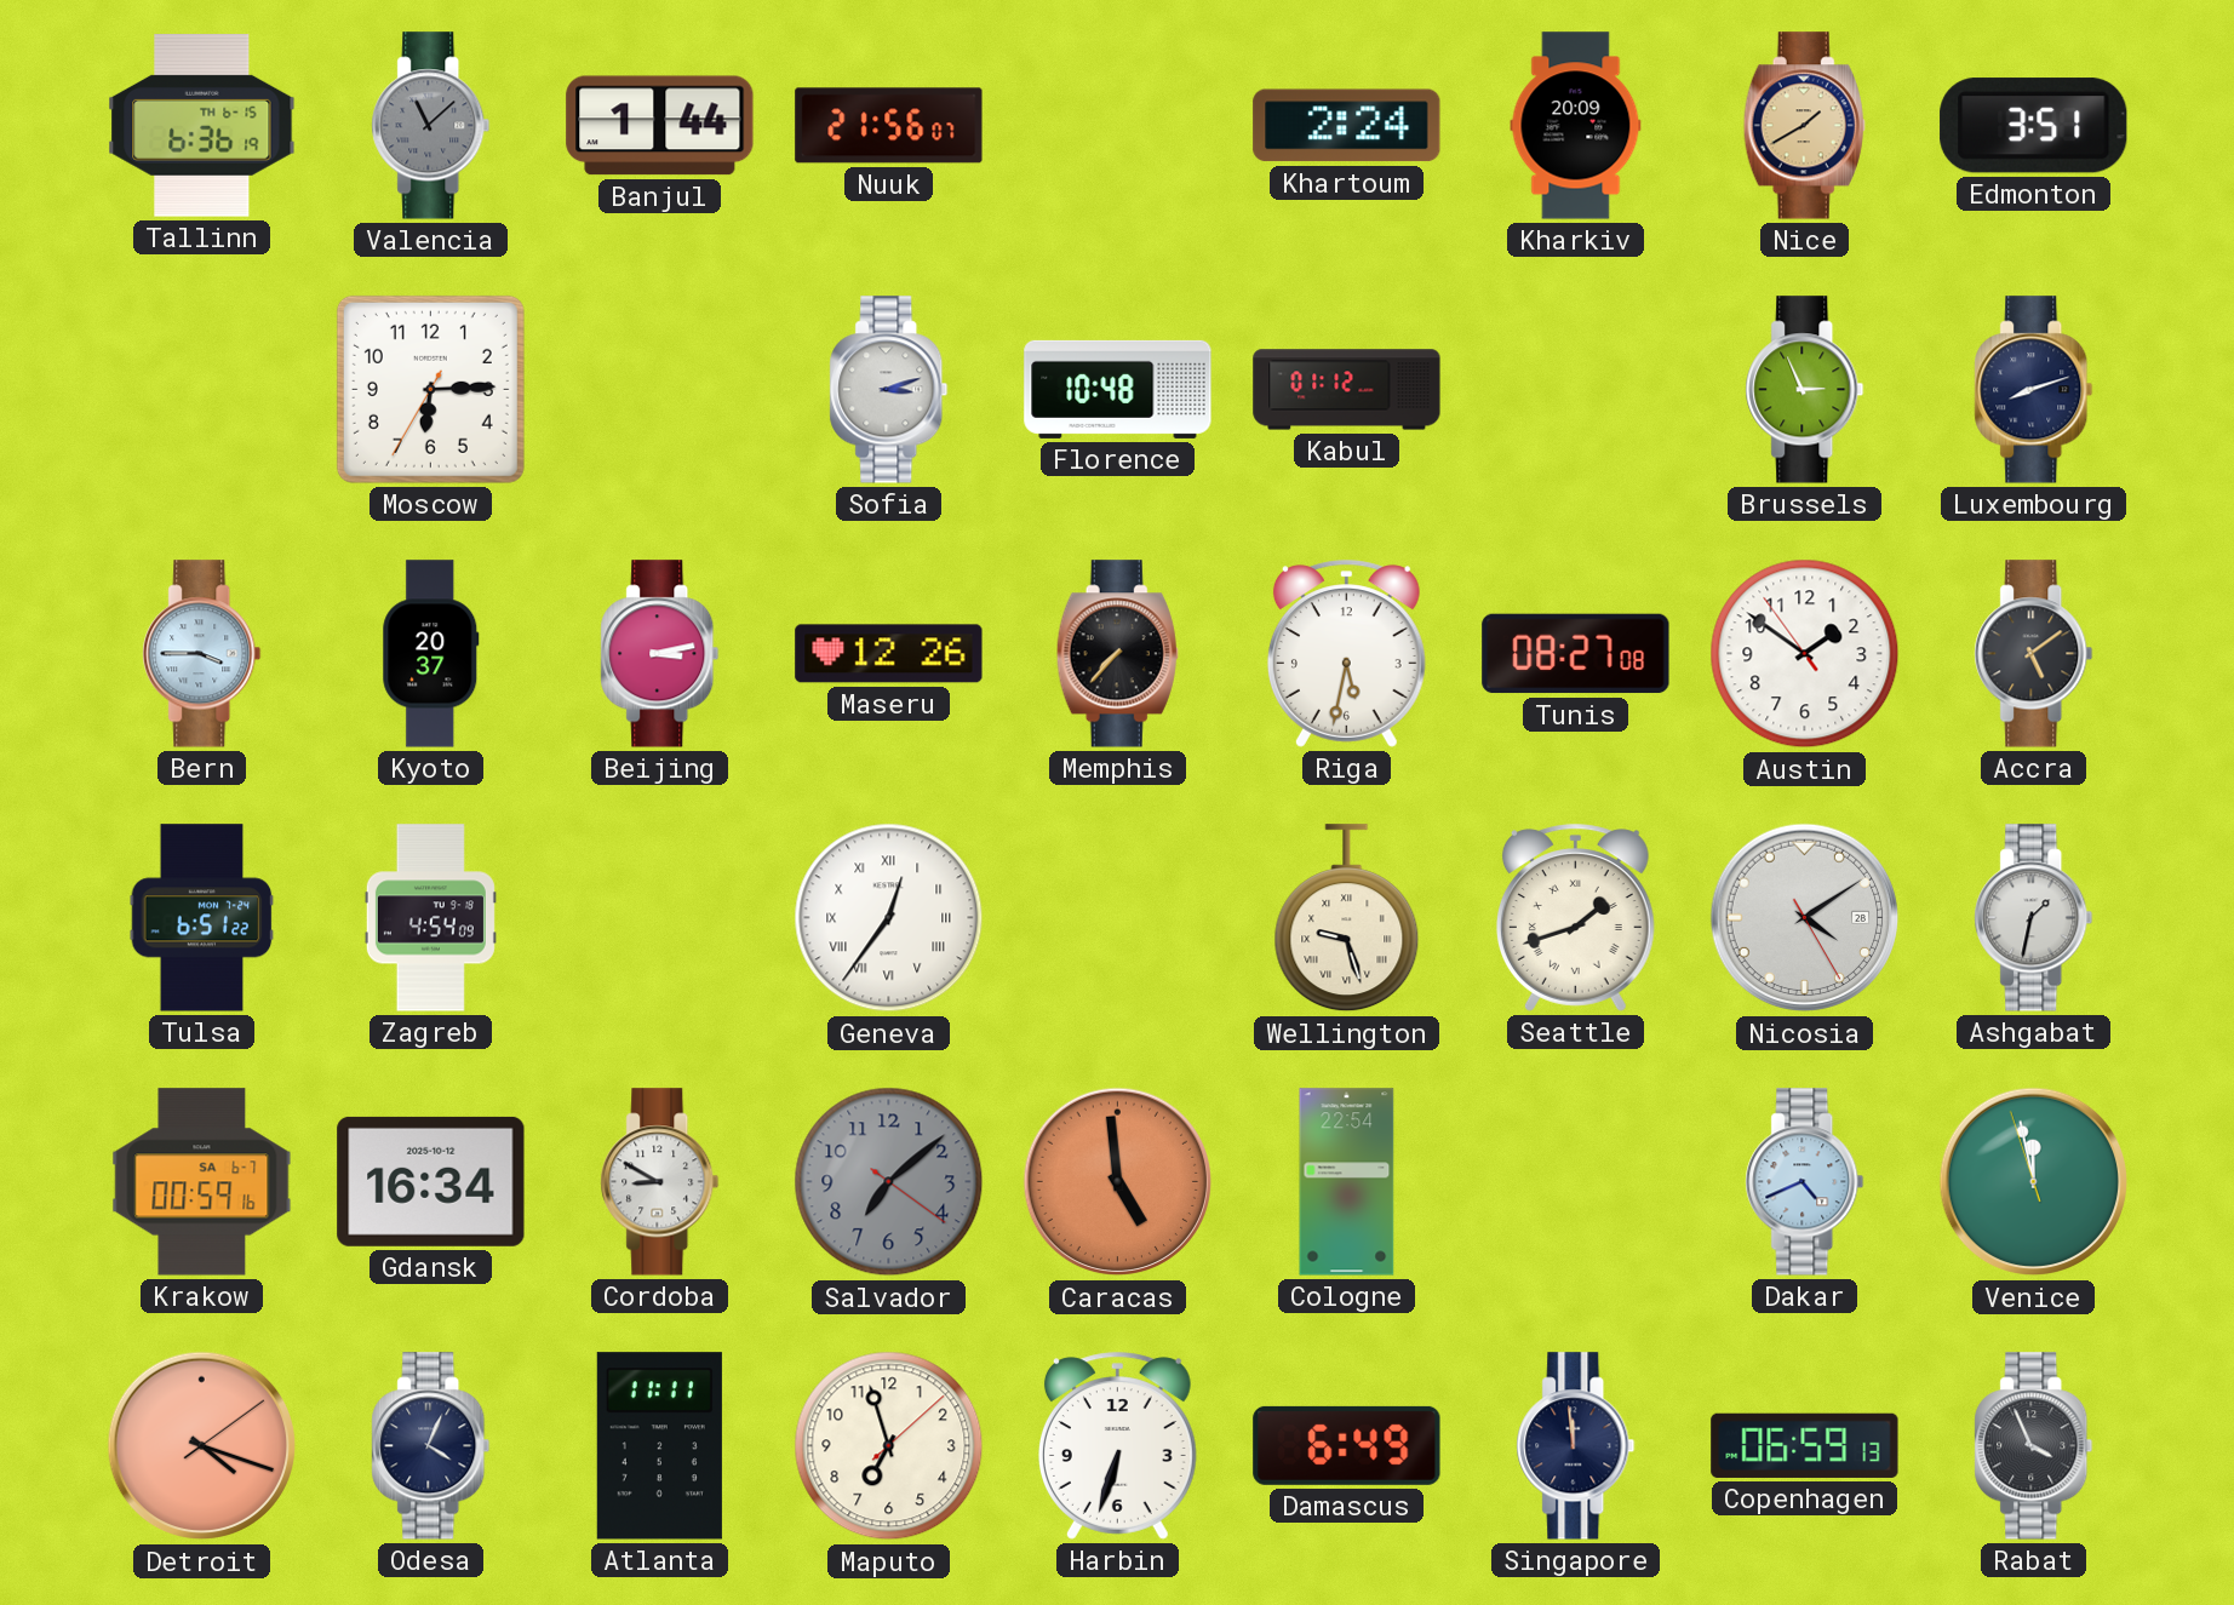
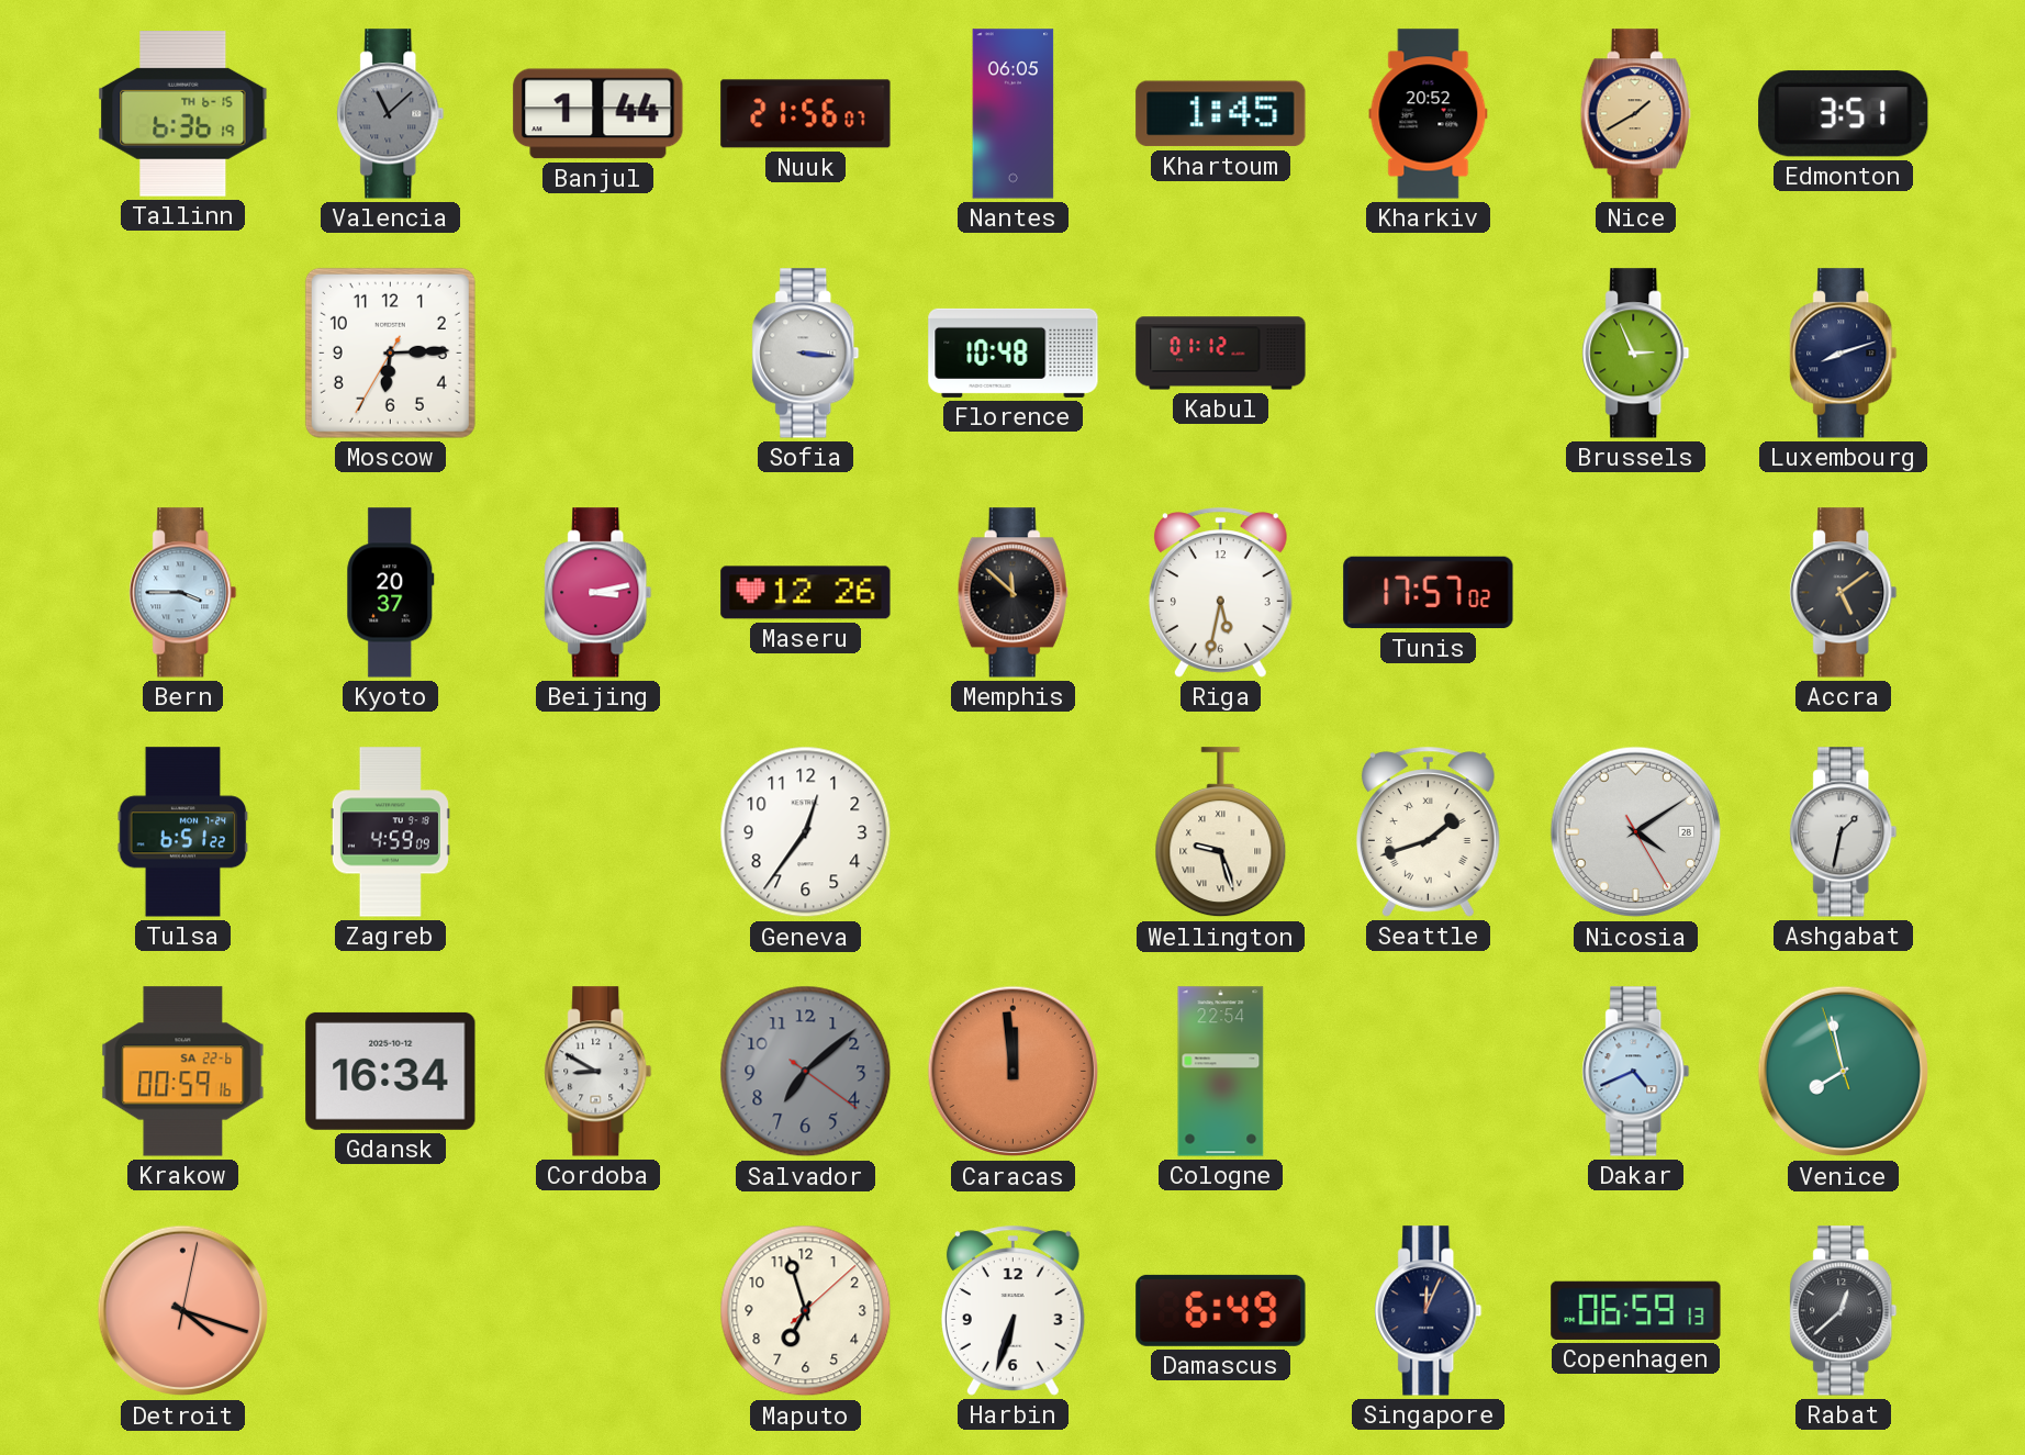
Nantes: none -> 06:05 (1014, 114)
Khartoum: 2:24 -> 1:45 (1221, 114)
Kharkiv: 20:09 -> 20:52 (1429, 114)
Sofia: 3:12 -> 3:16 (806, 354)
Memphis: 7:37 -> 11:52 (1012, 593)
Tunis: 08:27 -> 17:57 (1429, 593)
Austin: 1:50 -> none (1805, 654)
Zagreb: 4:54 -> 4:59 (390, 832)
Geneva numerals: Roman -> Arabic (806, 832)
Krakow date: SA 6-7 -> SA 22-6 (183, 1072)
Caracas: 4:59 -> 11:59 (1014, 1072)
Venice: 11:57 -> 7:57 (1844, 1072)
Detroit: 4:18:09 -> 4:18:02 (183, 1311)
Odesa: 4:04 -> none (431, 1446)
Atlanta: 11:11 -> none (659, 1446)
Singapore: 11:59 -> 12:04 (1429, 1311)
Rabat: 3:56 -> 12:38 (1844, 1311)
